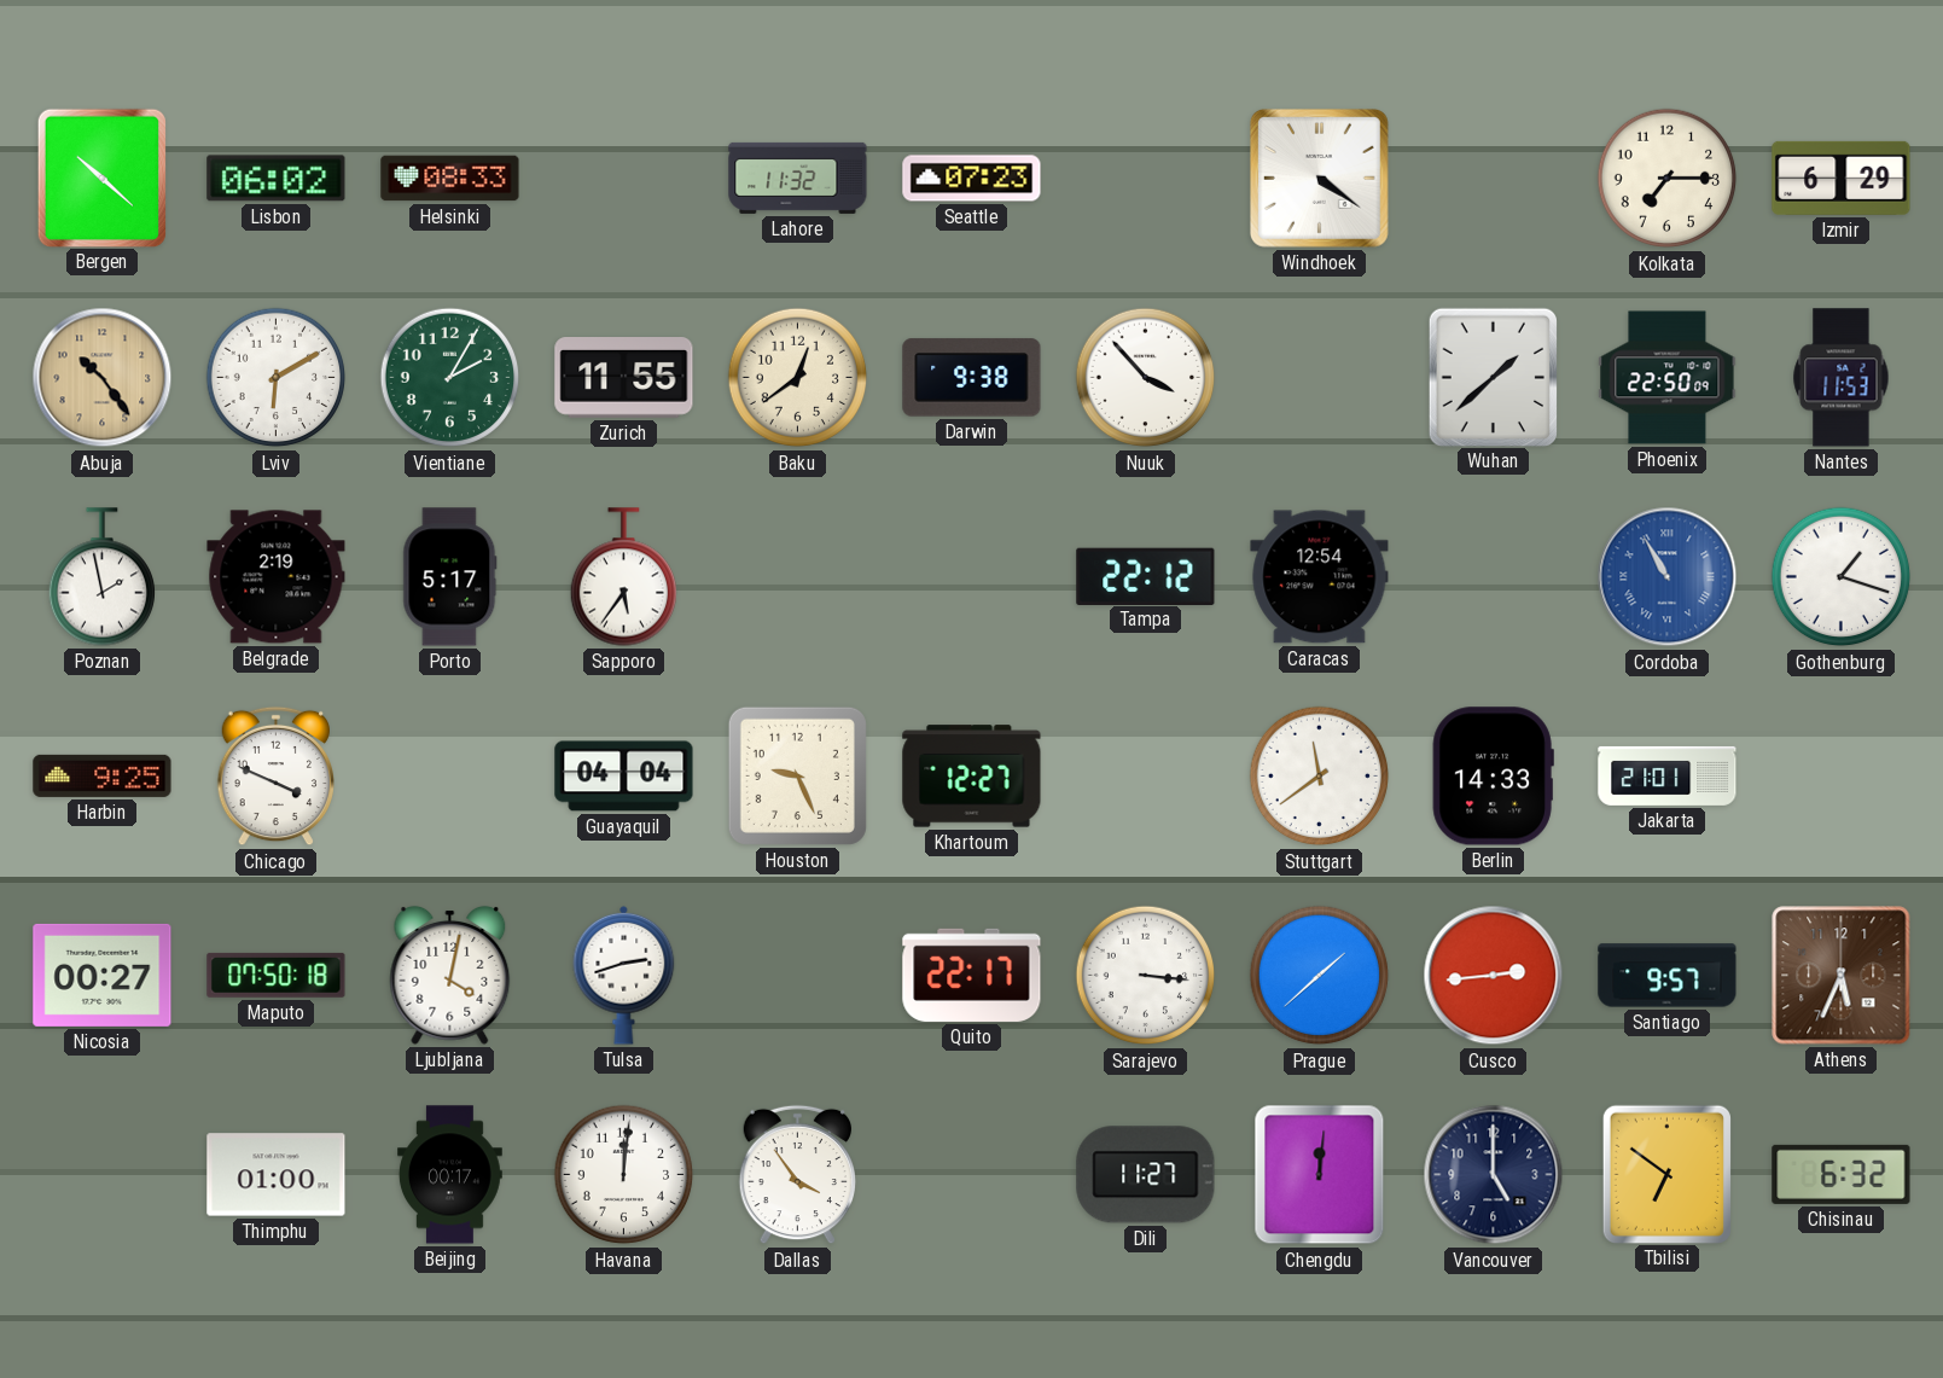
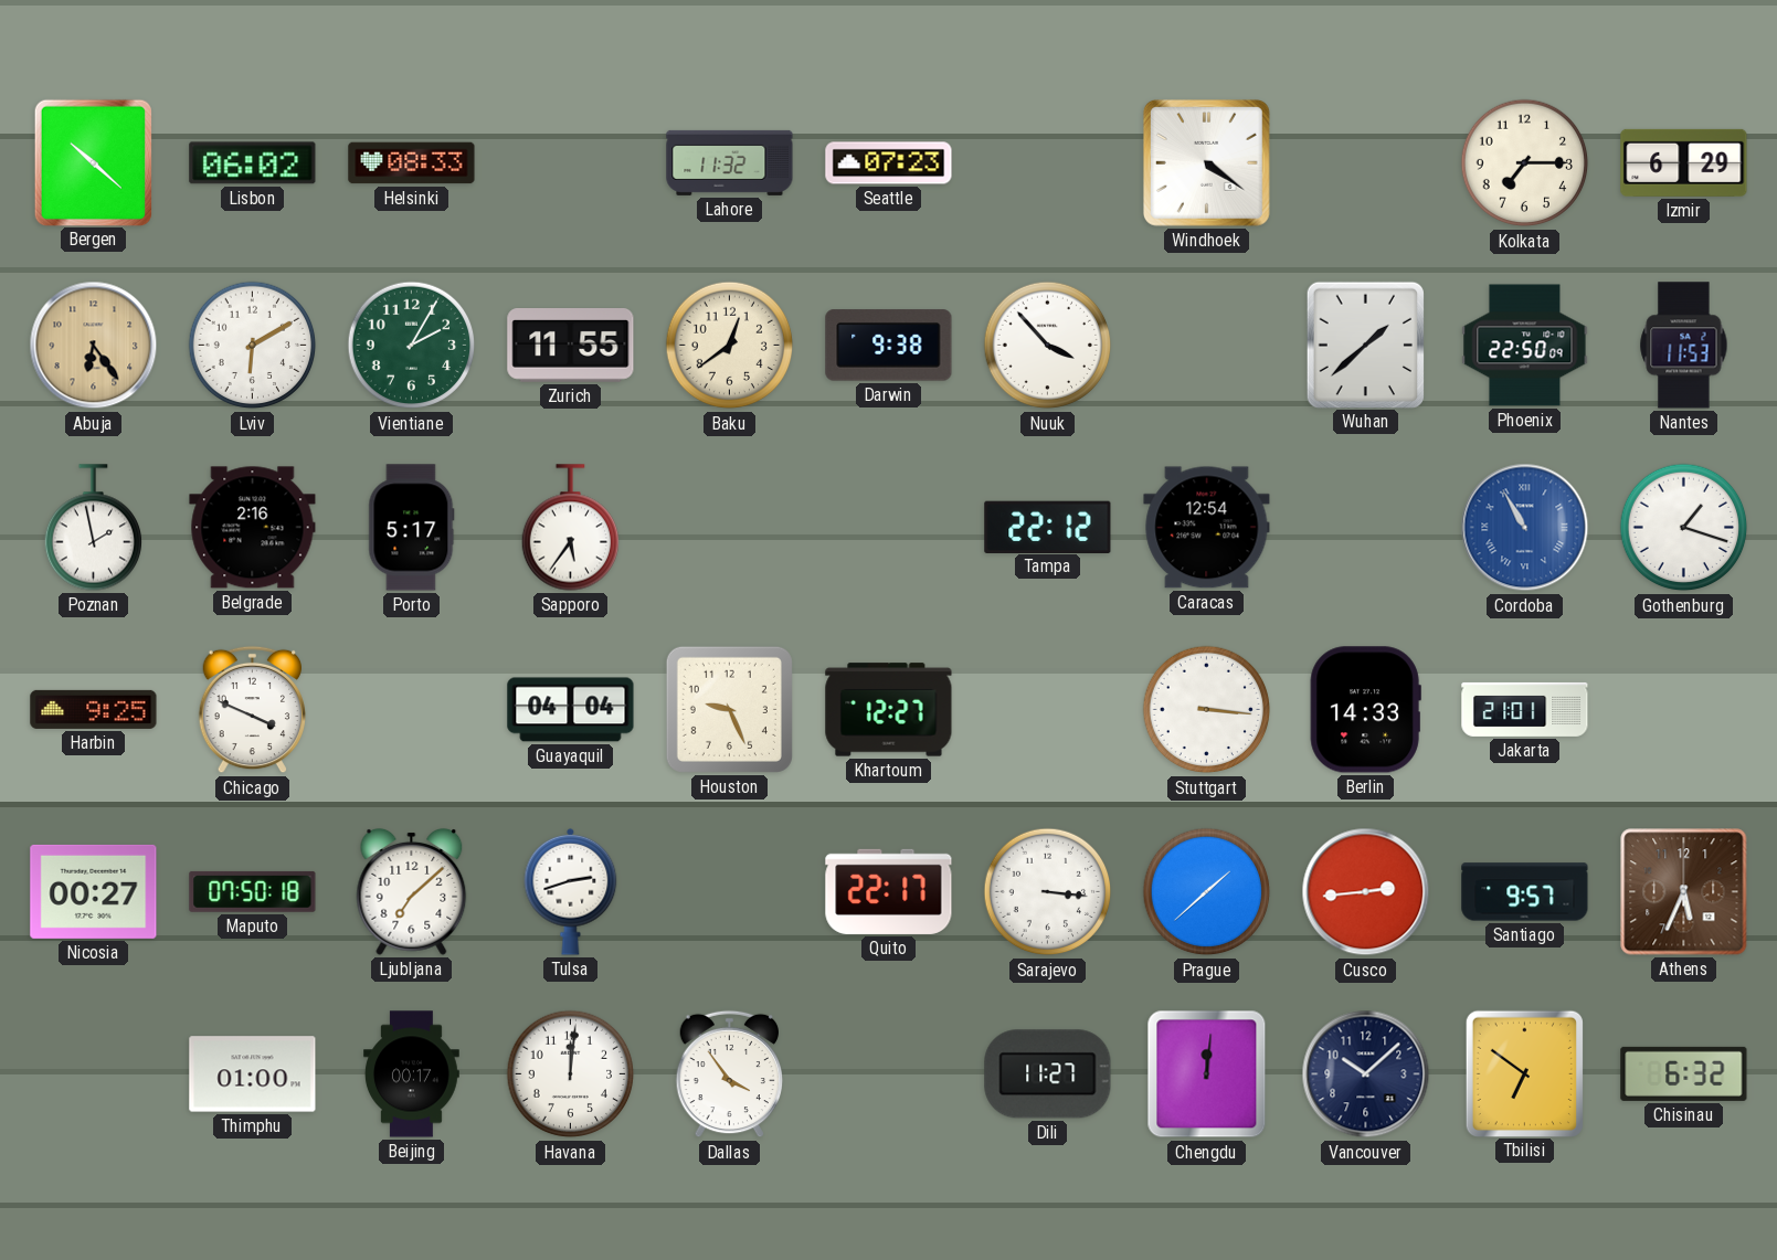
Abuja: 10:24 -> 6:24 (94, 346)
Belgrade: 2:19 -> 2:16 (253, 528)
Stuttgart: 11:39 -> 3:16 (1207, 710)
Ljubljana: 4:02 -> 7:08 (412, 892)
Vancouver: 5:00 -> 10:08 (1366, 1074)
